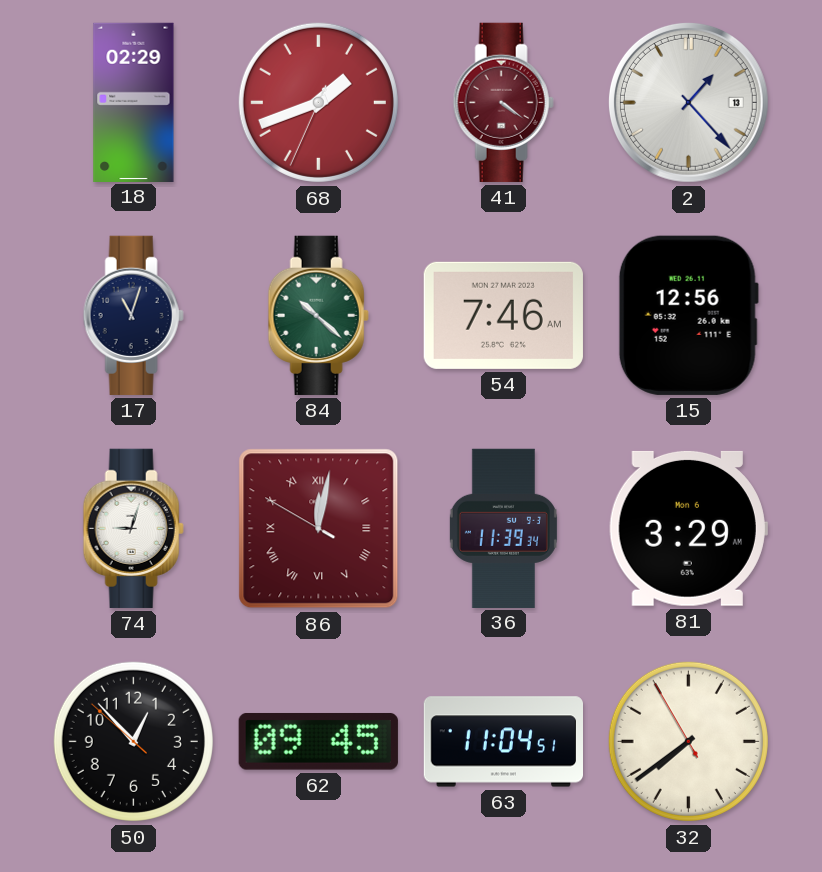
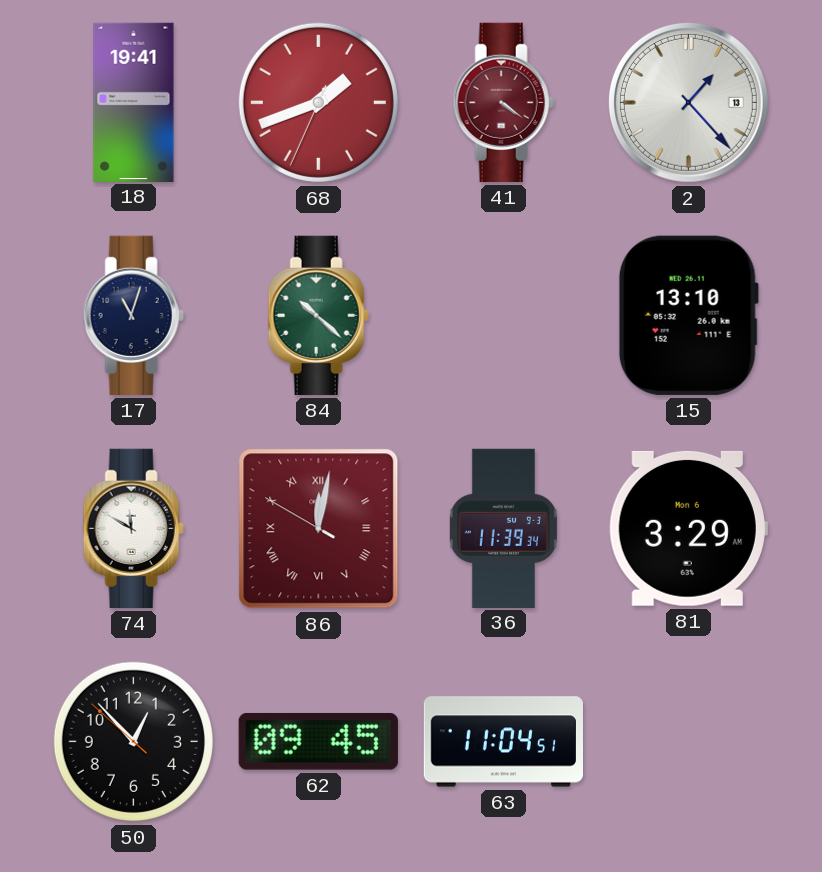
18: 02:29 -> 19:41 (134, 102)
54: 7:46 -> none (503, 315)
15: 12:56 -> 13:10 (688, 315)
74: 9:03 -> 11:50 (133, 528)
32: 7:38 -> none (688, 741)
